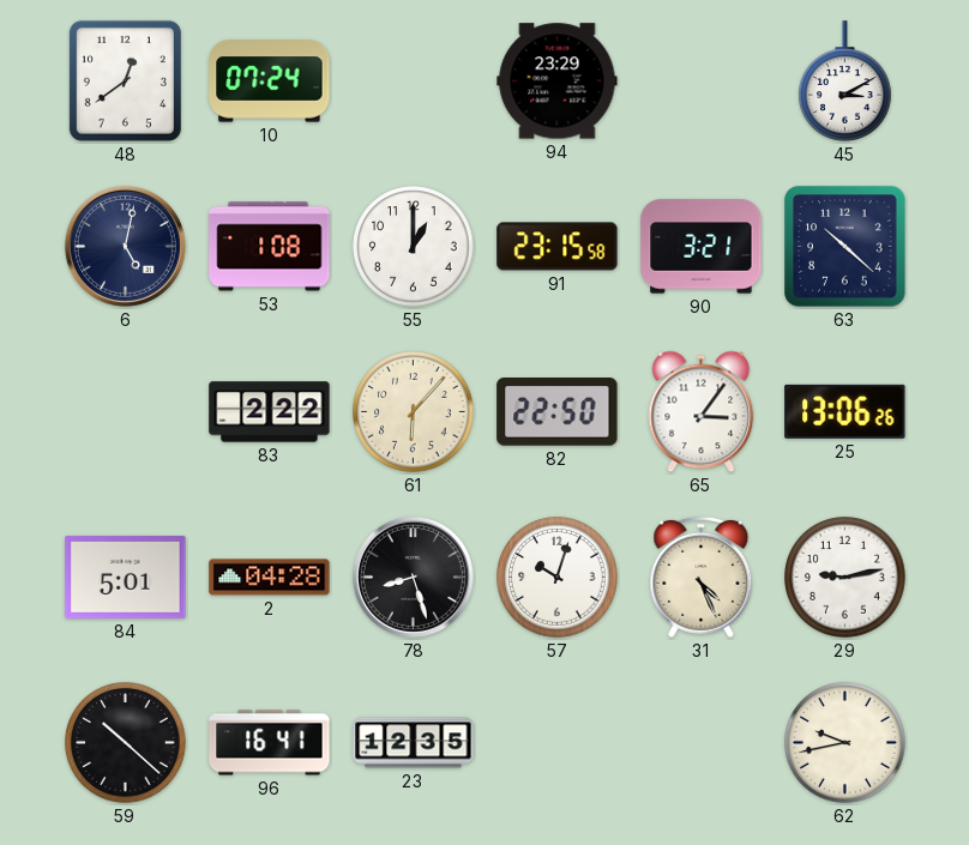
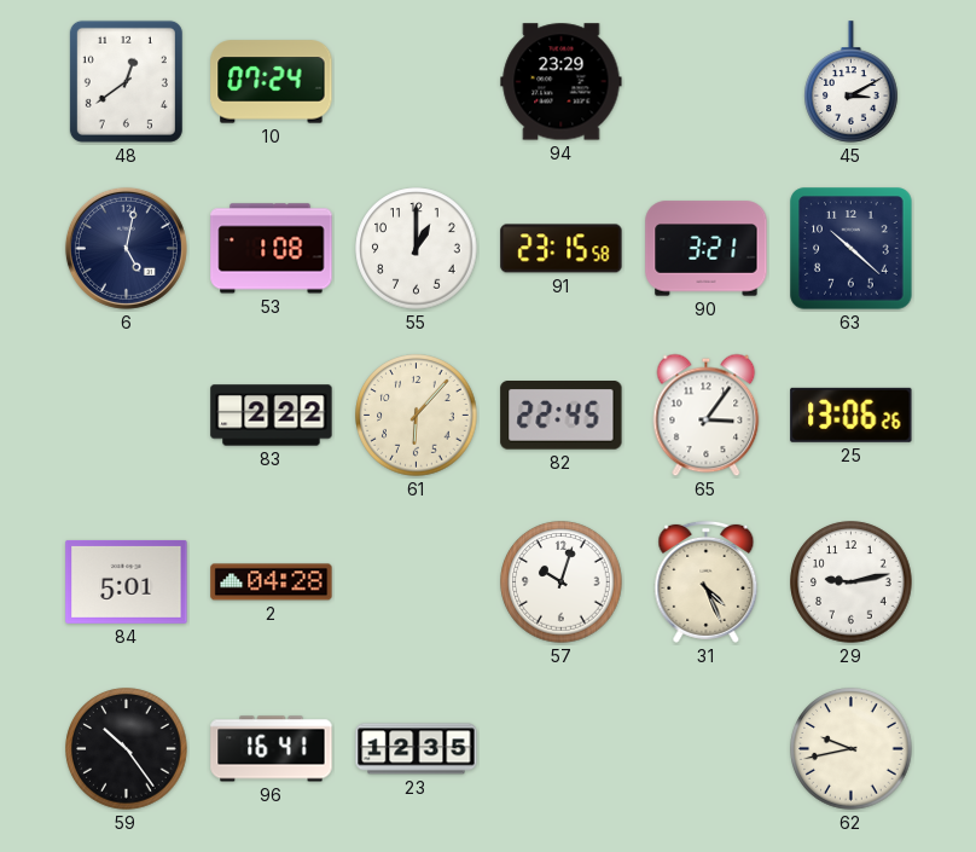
82: 22:50 -> 22:45 (562, 416)
78: 8:27 -> none (413, 577)
59: 10:22 -> 10:24 (127, 749)
